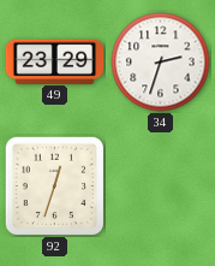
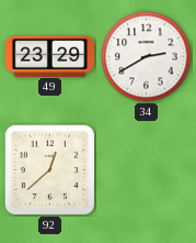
34: 2:33 -> 2:40 (147, 57)
92: 12:33 -> 12:38 (49, 169)
